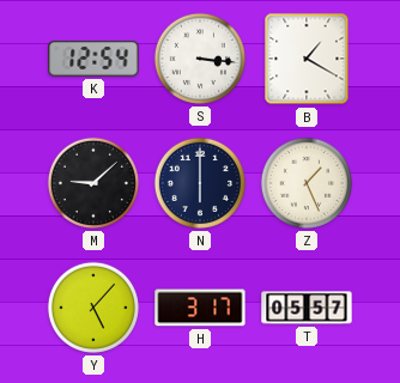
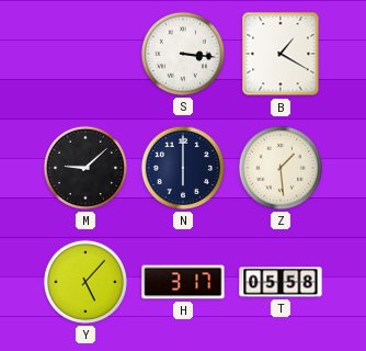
K: 12:54 -> none (93, 60)
Z: 1:26 -> 1:29 (281, 168)
T: 05:57 -> 05:58 (281, 282)
